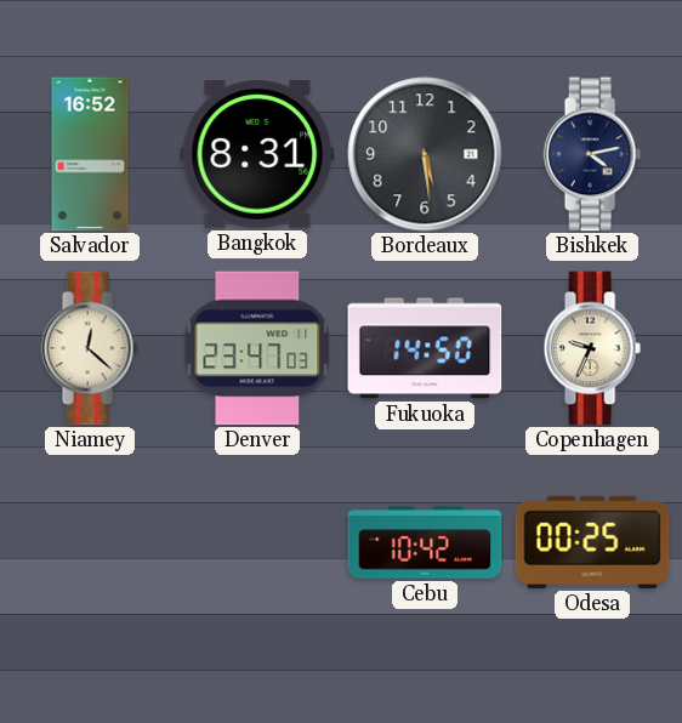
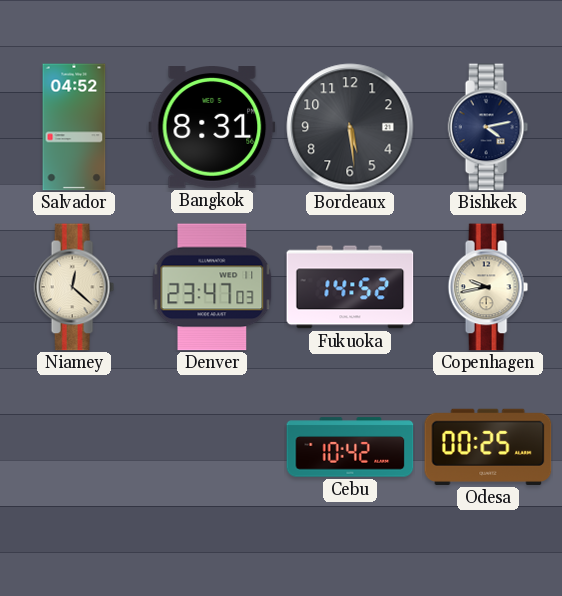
Salvador: 16:52 -> 04:52 (74, 127)
Fukuoka: 14:50 -> 14:52 (350, 287)
Copenhagen: 9:34 -> 9:43 (488, 287)
